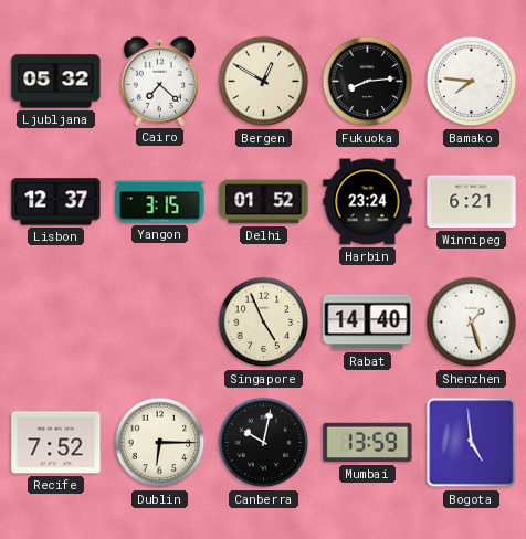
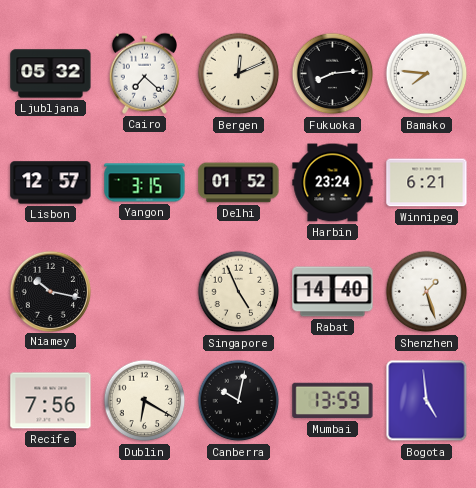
Bergen: 12:50 -> 12:11 (239, 74)
Lisbon: 12:37 -> 12:57 (51, 183)
Niamey: none -> 10:17 (50, 291)
Recife: 7:52 -> 7:56 (51, 401)
Dublin: 6:15 -> 6:20 (145, 401)
